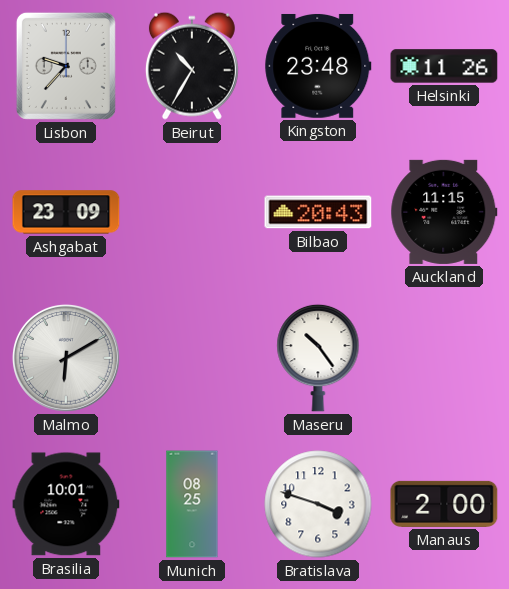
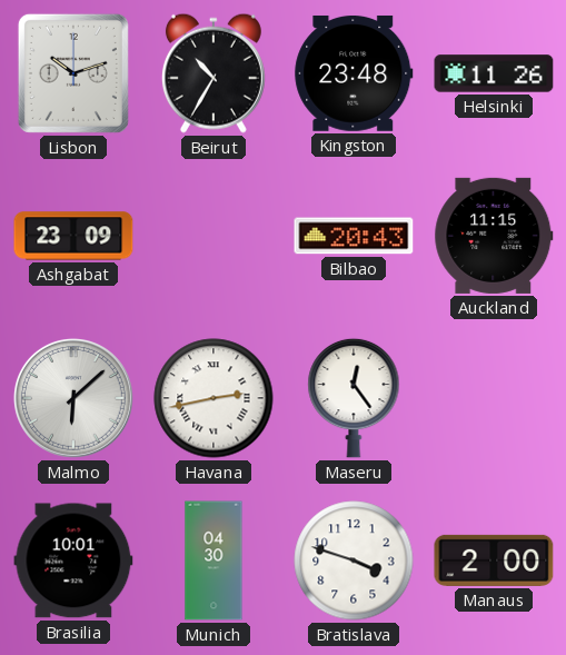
Lisbon: 9:37 -> 10:12 (73, 73)
Malmo: 6:10 -> 6:08 (73, 398)
Havana: none -> 2:43 (214, 398)
Maseru: 10:24 -> 12:24 (354, 398)
Munich: 08:25 -> 04:30 (214, 560)
